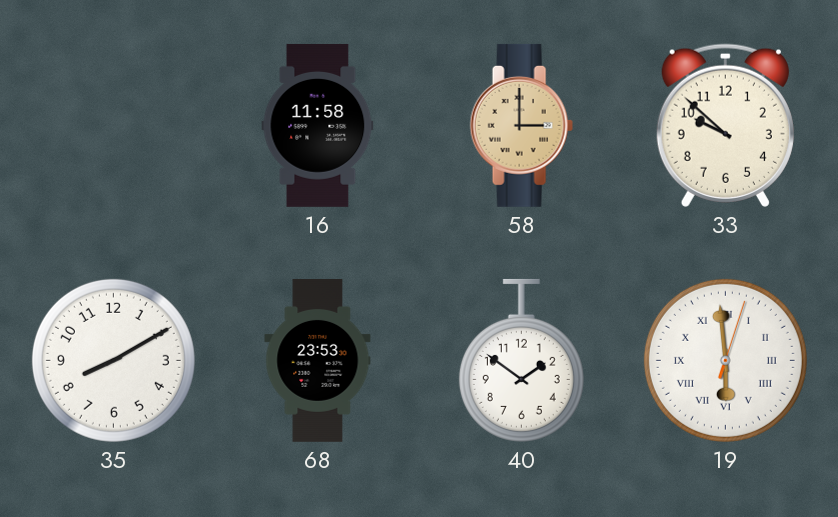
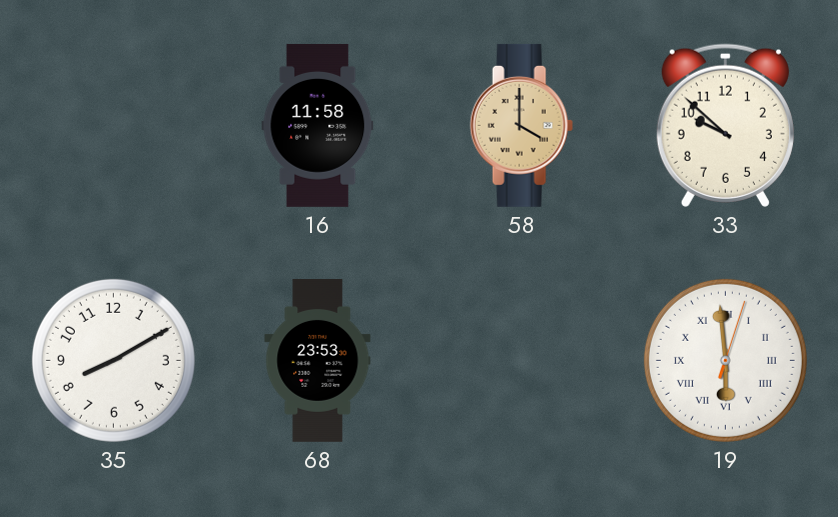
58: 3:00 -> 4:00 (521, 125)
40: 1:51 -> none (521, 360)
